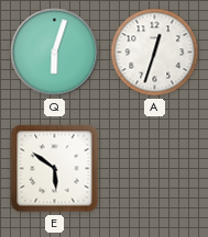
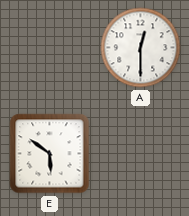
Q: 6:03 -> none (55, 53)
A: 12:33 -> 12:30 (141, 48)
